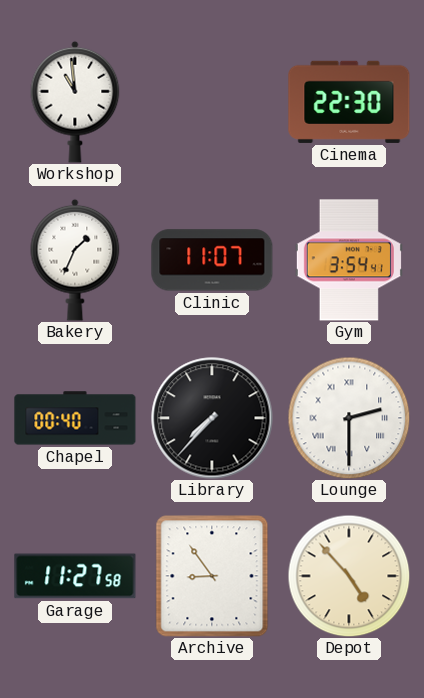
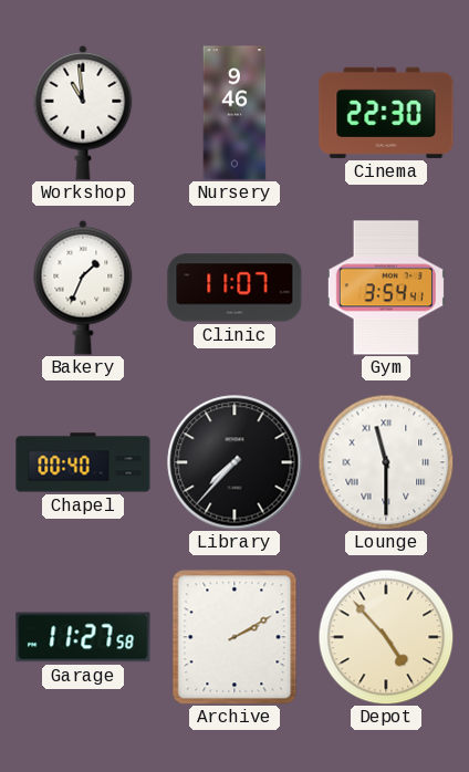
Nursery: none -> 9:46 (234, 113)
Lounge: 2:30 -> 11:30 (386, 462)
Archive: 8:54 -> 2:10 (234, 637)
